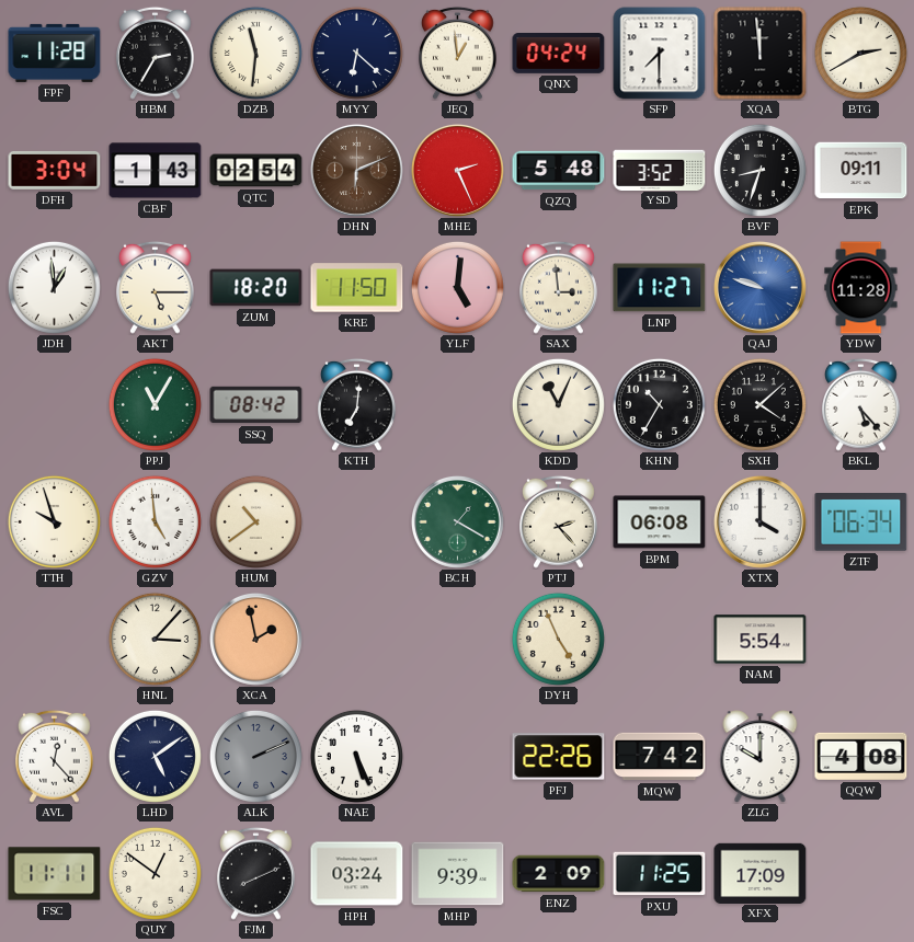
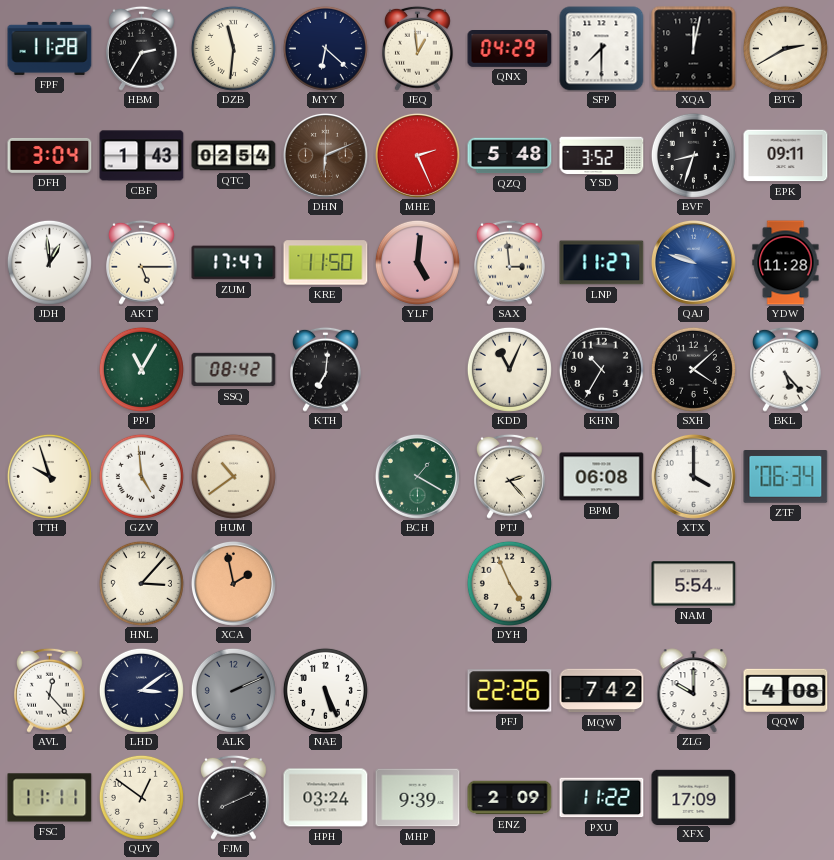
QNX: 04:24 -> 04:29 (510, 49)
XQA: 11:59 -> 12:02 (694, 49)
ZUM: 18:20 -> 17:47 (234, 263)
LHD: 5:09 -> 3:09 (141, 690)
PXU: 11:25 -> 11:22 (602, 798)
